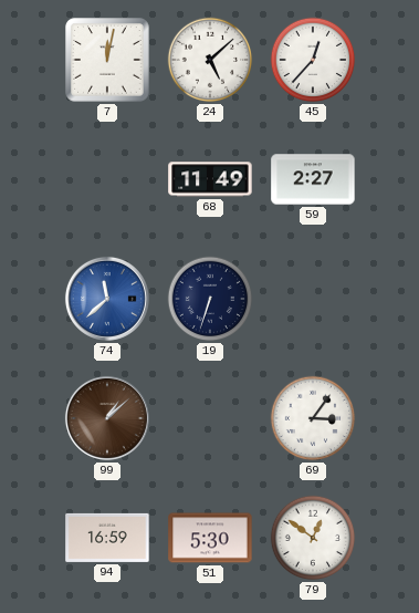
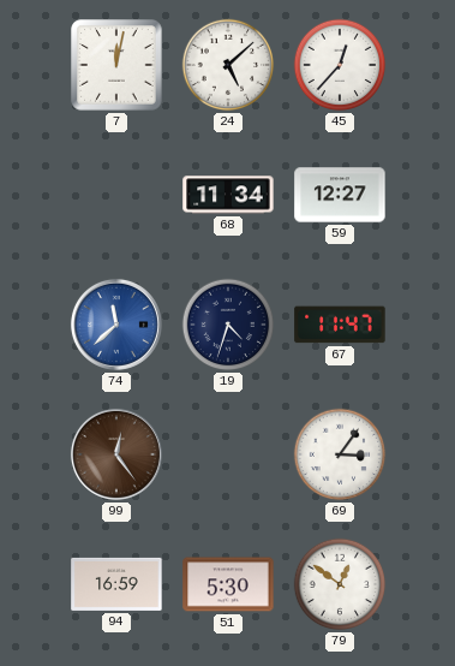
68: 11:49 -> 11:34 (228, 195)
59: 2:27 -> 12:27 (340, 195)
19: 6:33 -> 4:33 (228, 325)
67: none -> 11:47 (340, 325)
99: 1:08 -> 12:24 (116, 454)
